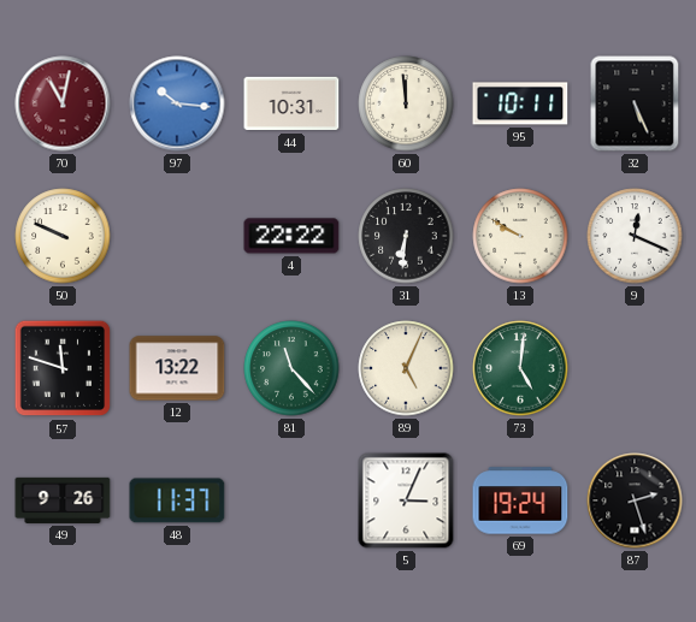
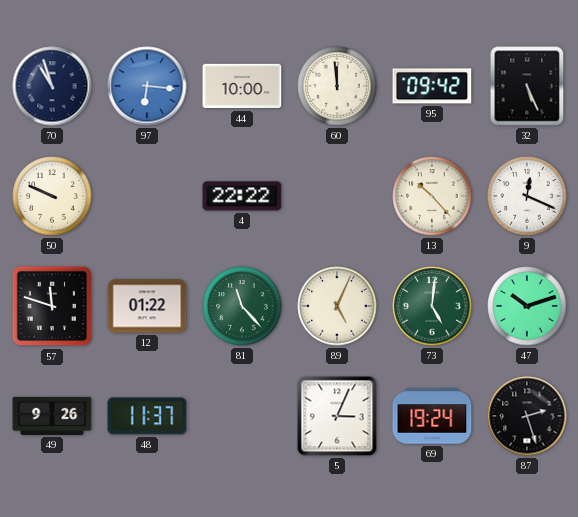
70: 11:02 -> 10:57 (52, 86)
70 dial: burgundy -> navy (52, 86)
97: 10:16 -> 6:16 (147, 86)
44: 10:31 -> 10:00 (242, 86)
95: 10:11 -> 09:42 (432, 86)
31: 6:31 -> none (406, 236)
13: 9:50 -> 10:23 (432, 196)
12: 13:22 -> 01:22 (147, 306)
47: none -> 10:12 (527, 306)
